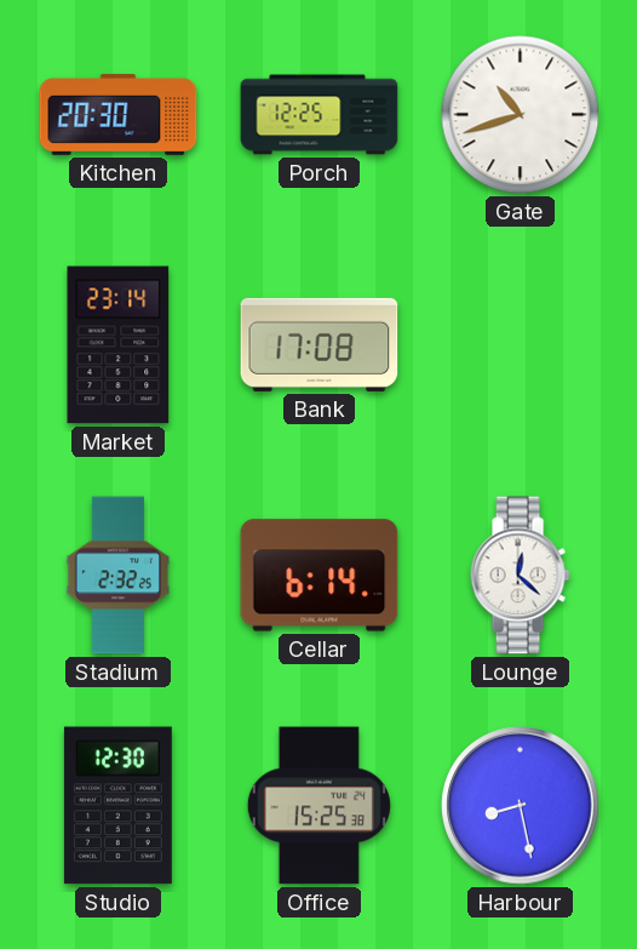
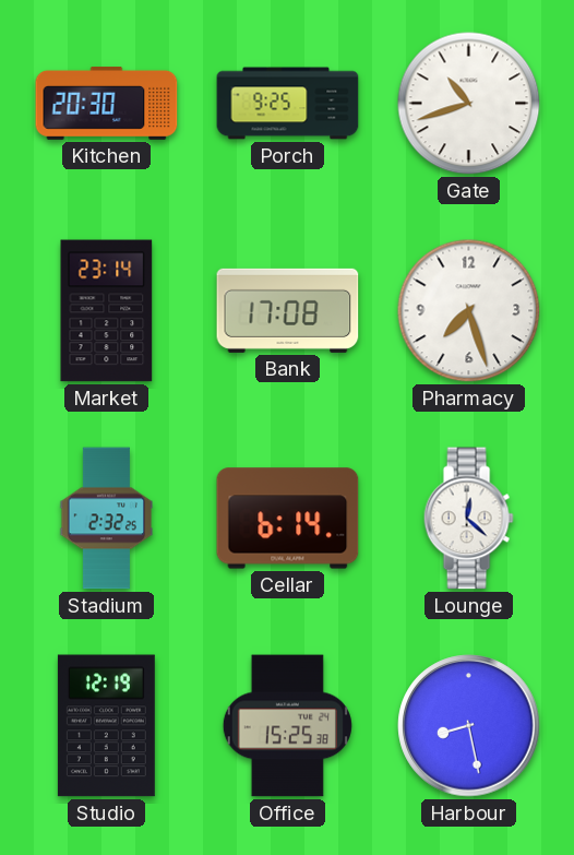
Porch: 12:25 -> 9:25 (288, 104)
Pharmacy: none -> 7:27 (469, 311)
Studio: 12:30 -> 12:19 (106, 726)
